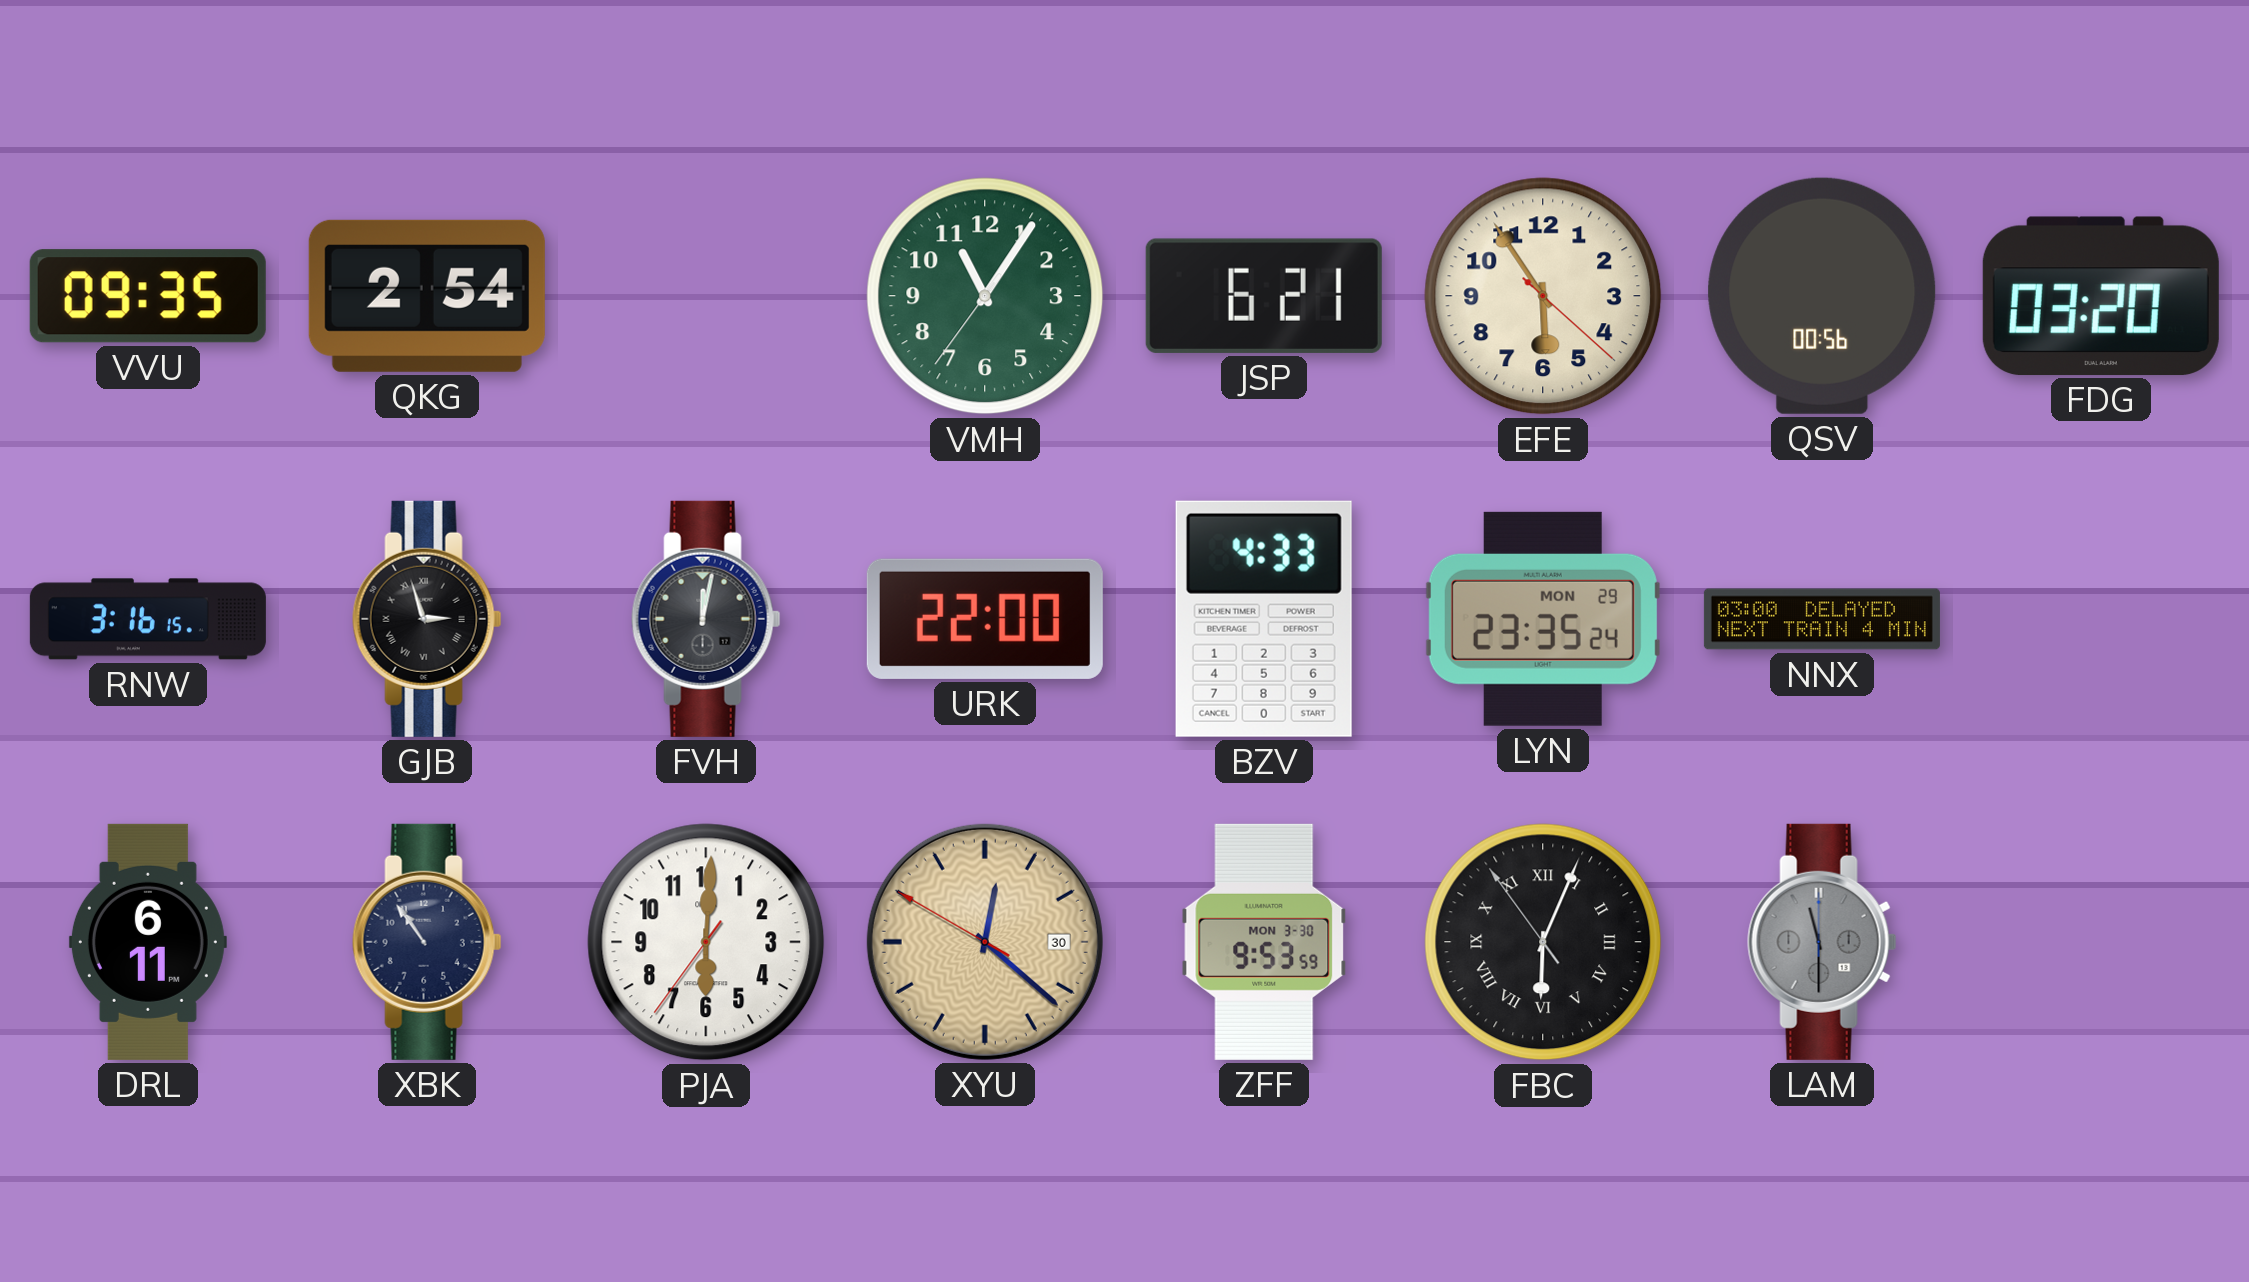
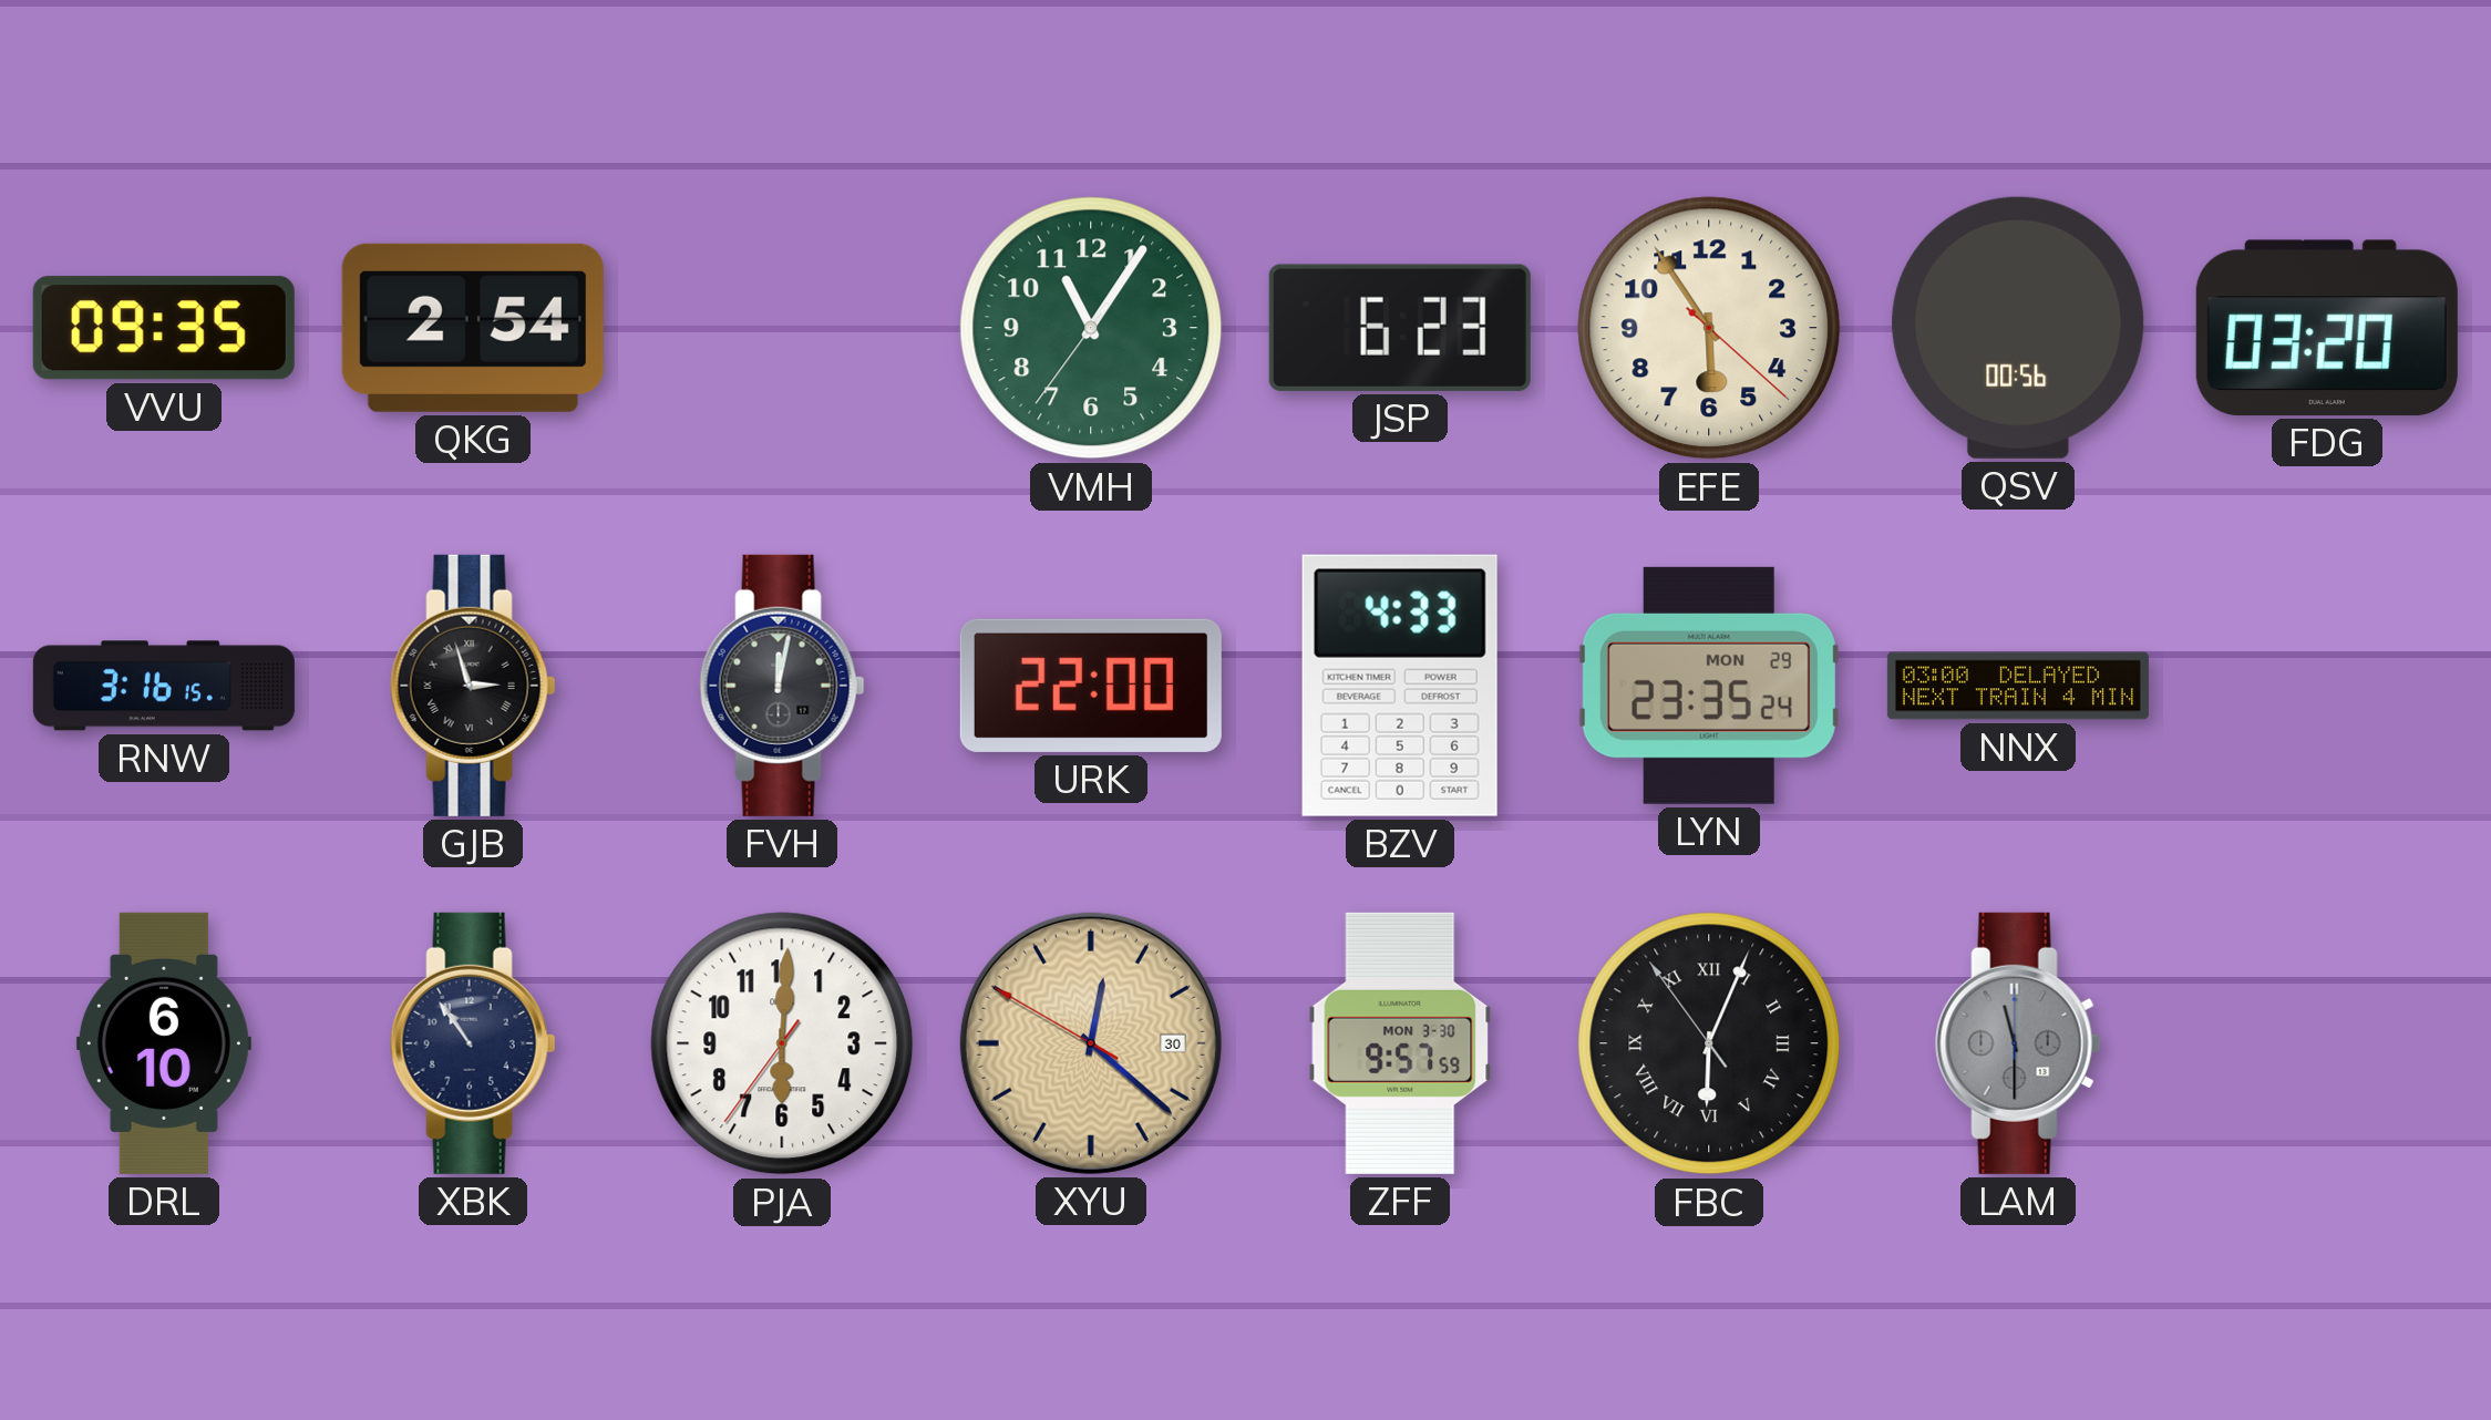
JSP: 6:21 -> 6:23 (1400, 328)
DRL: 6:11 -> 6:10 (164, 1043)
ZFF: 9:53 -> 9:57 (1400, 1043)
